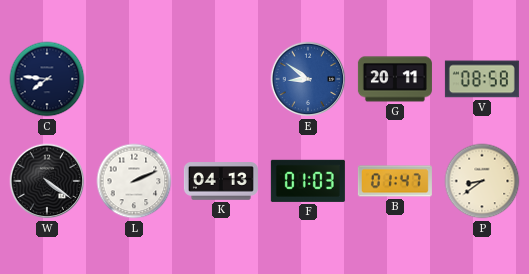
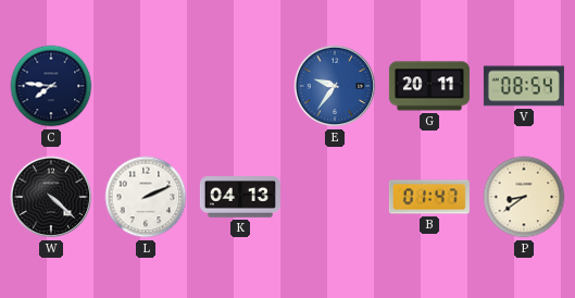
E: 8:51 -> 9:36 (335, 86)
V: 08:58 -> 08:54 (524, 86)
W: 4:21 -> 4:22 (51, 197)
F: 01:03 -> none (308, 181)
